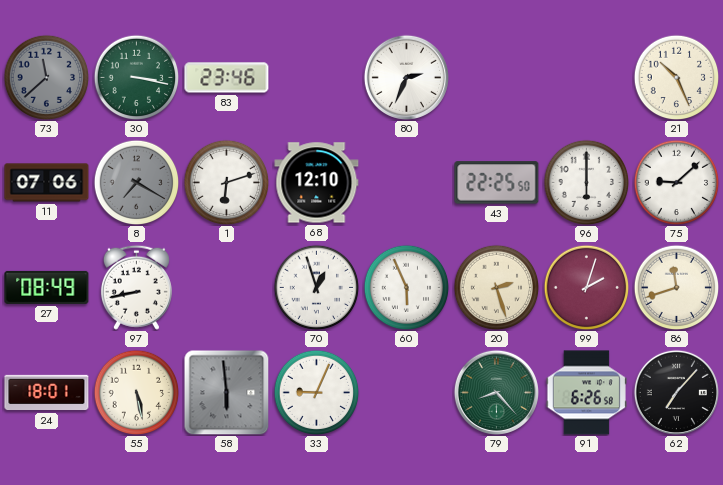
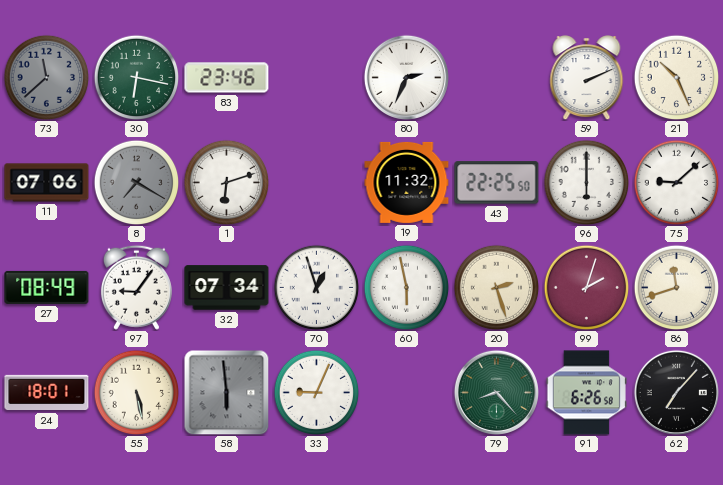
30: 3:17 -> 6:17 (136, 77)
59: none -> 2:11 (587, 78)
68: 12:10 -> none (317, 183)
19: none -> 11:32 (407, 182)
97: 8:43 -> 9:06 (136, 287)
32: none -> 07:34 (227, 288)
60: 5:56 -> 5:58 (406, 287)
